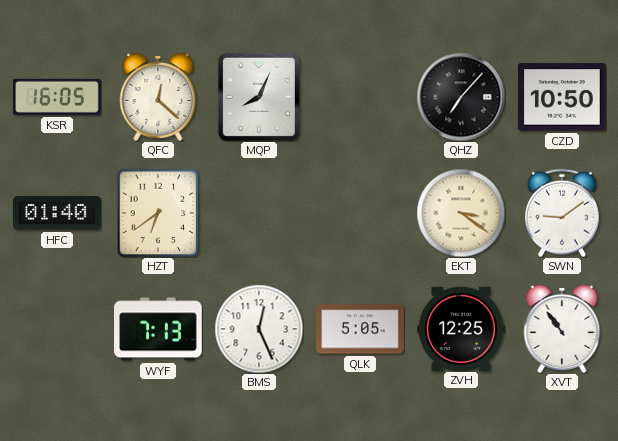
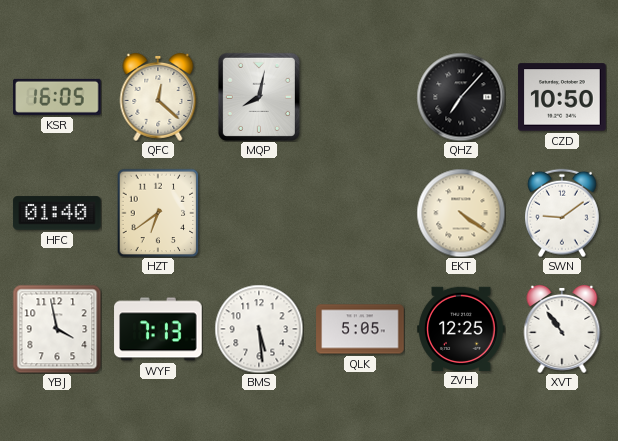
MQP: 8:04 -> 8:02 (259, 97)
EKT: 3:21 -> 4:21 (461, 213)
YBJ: none -> 3:58 (57, 329)
BMS: 12:26 -> 5:29 (259, 329)
